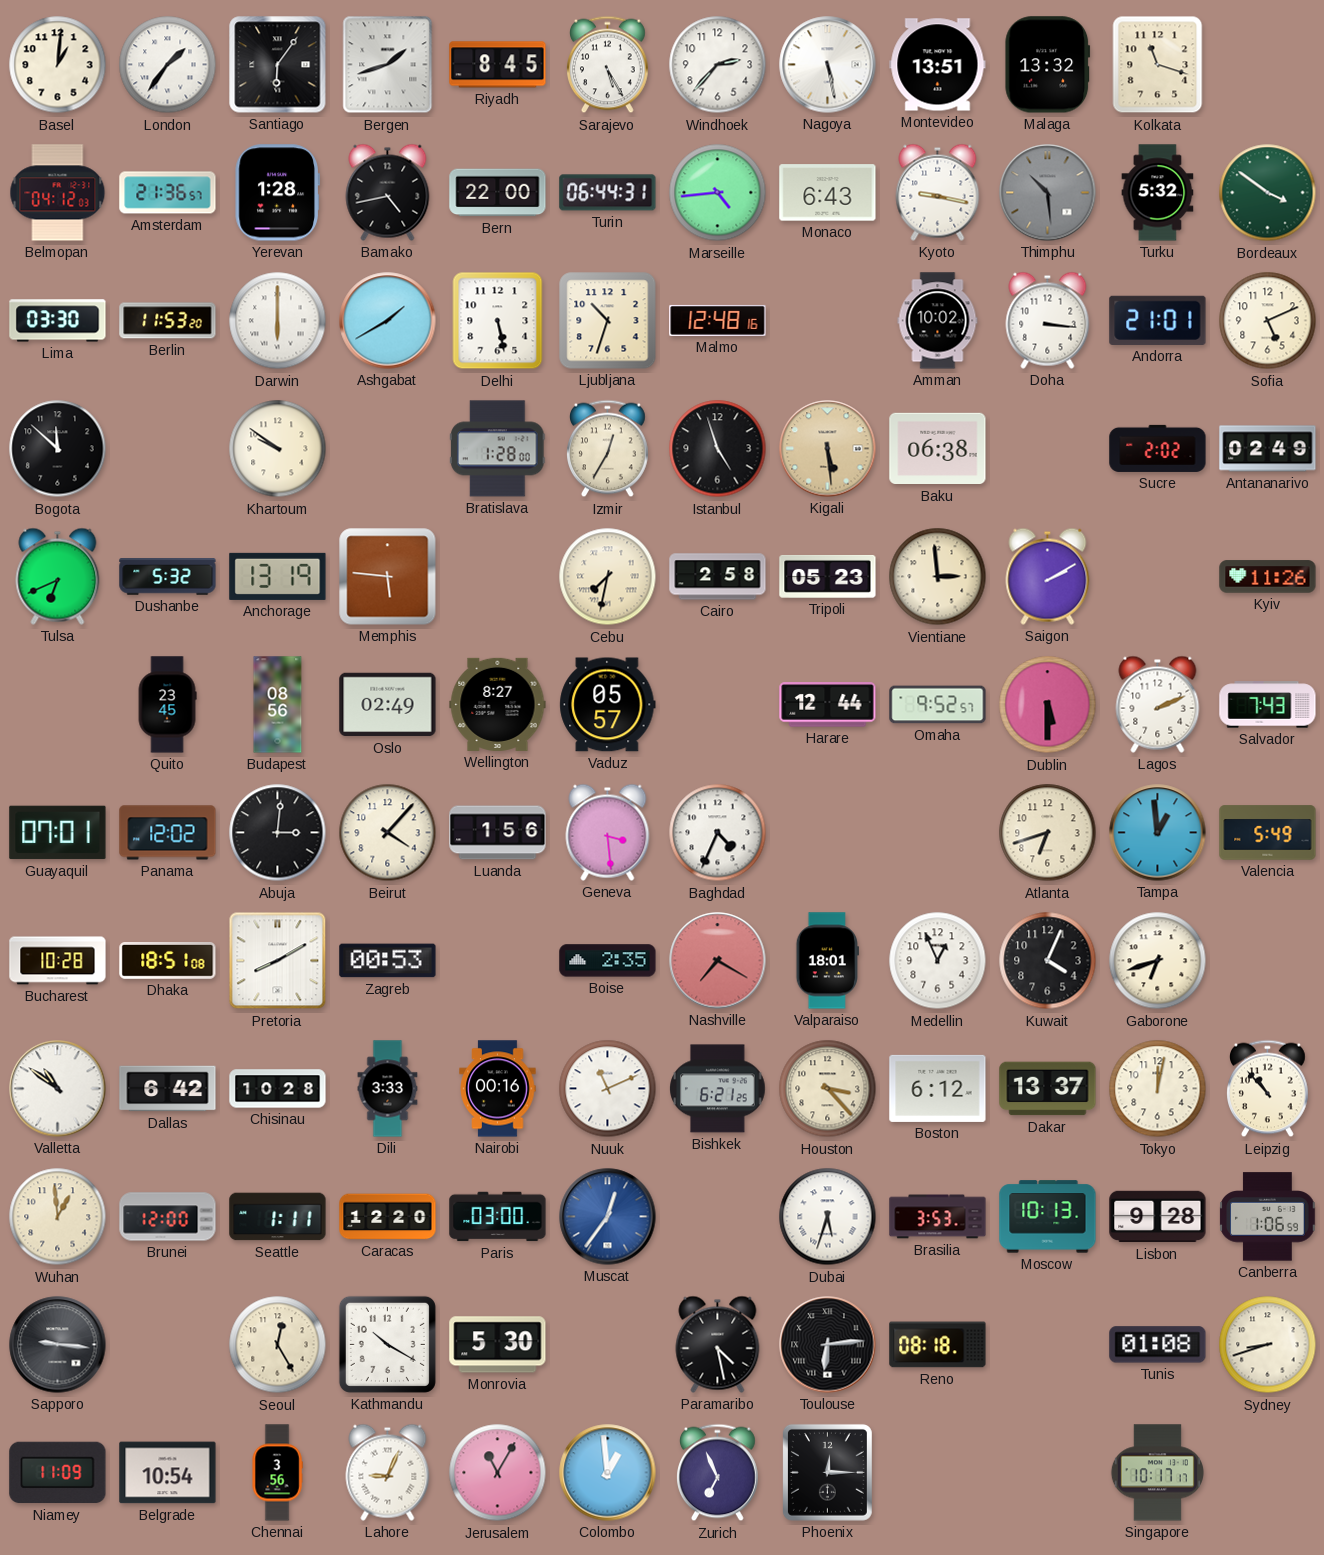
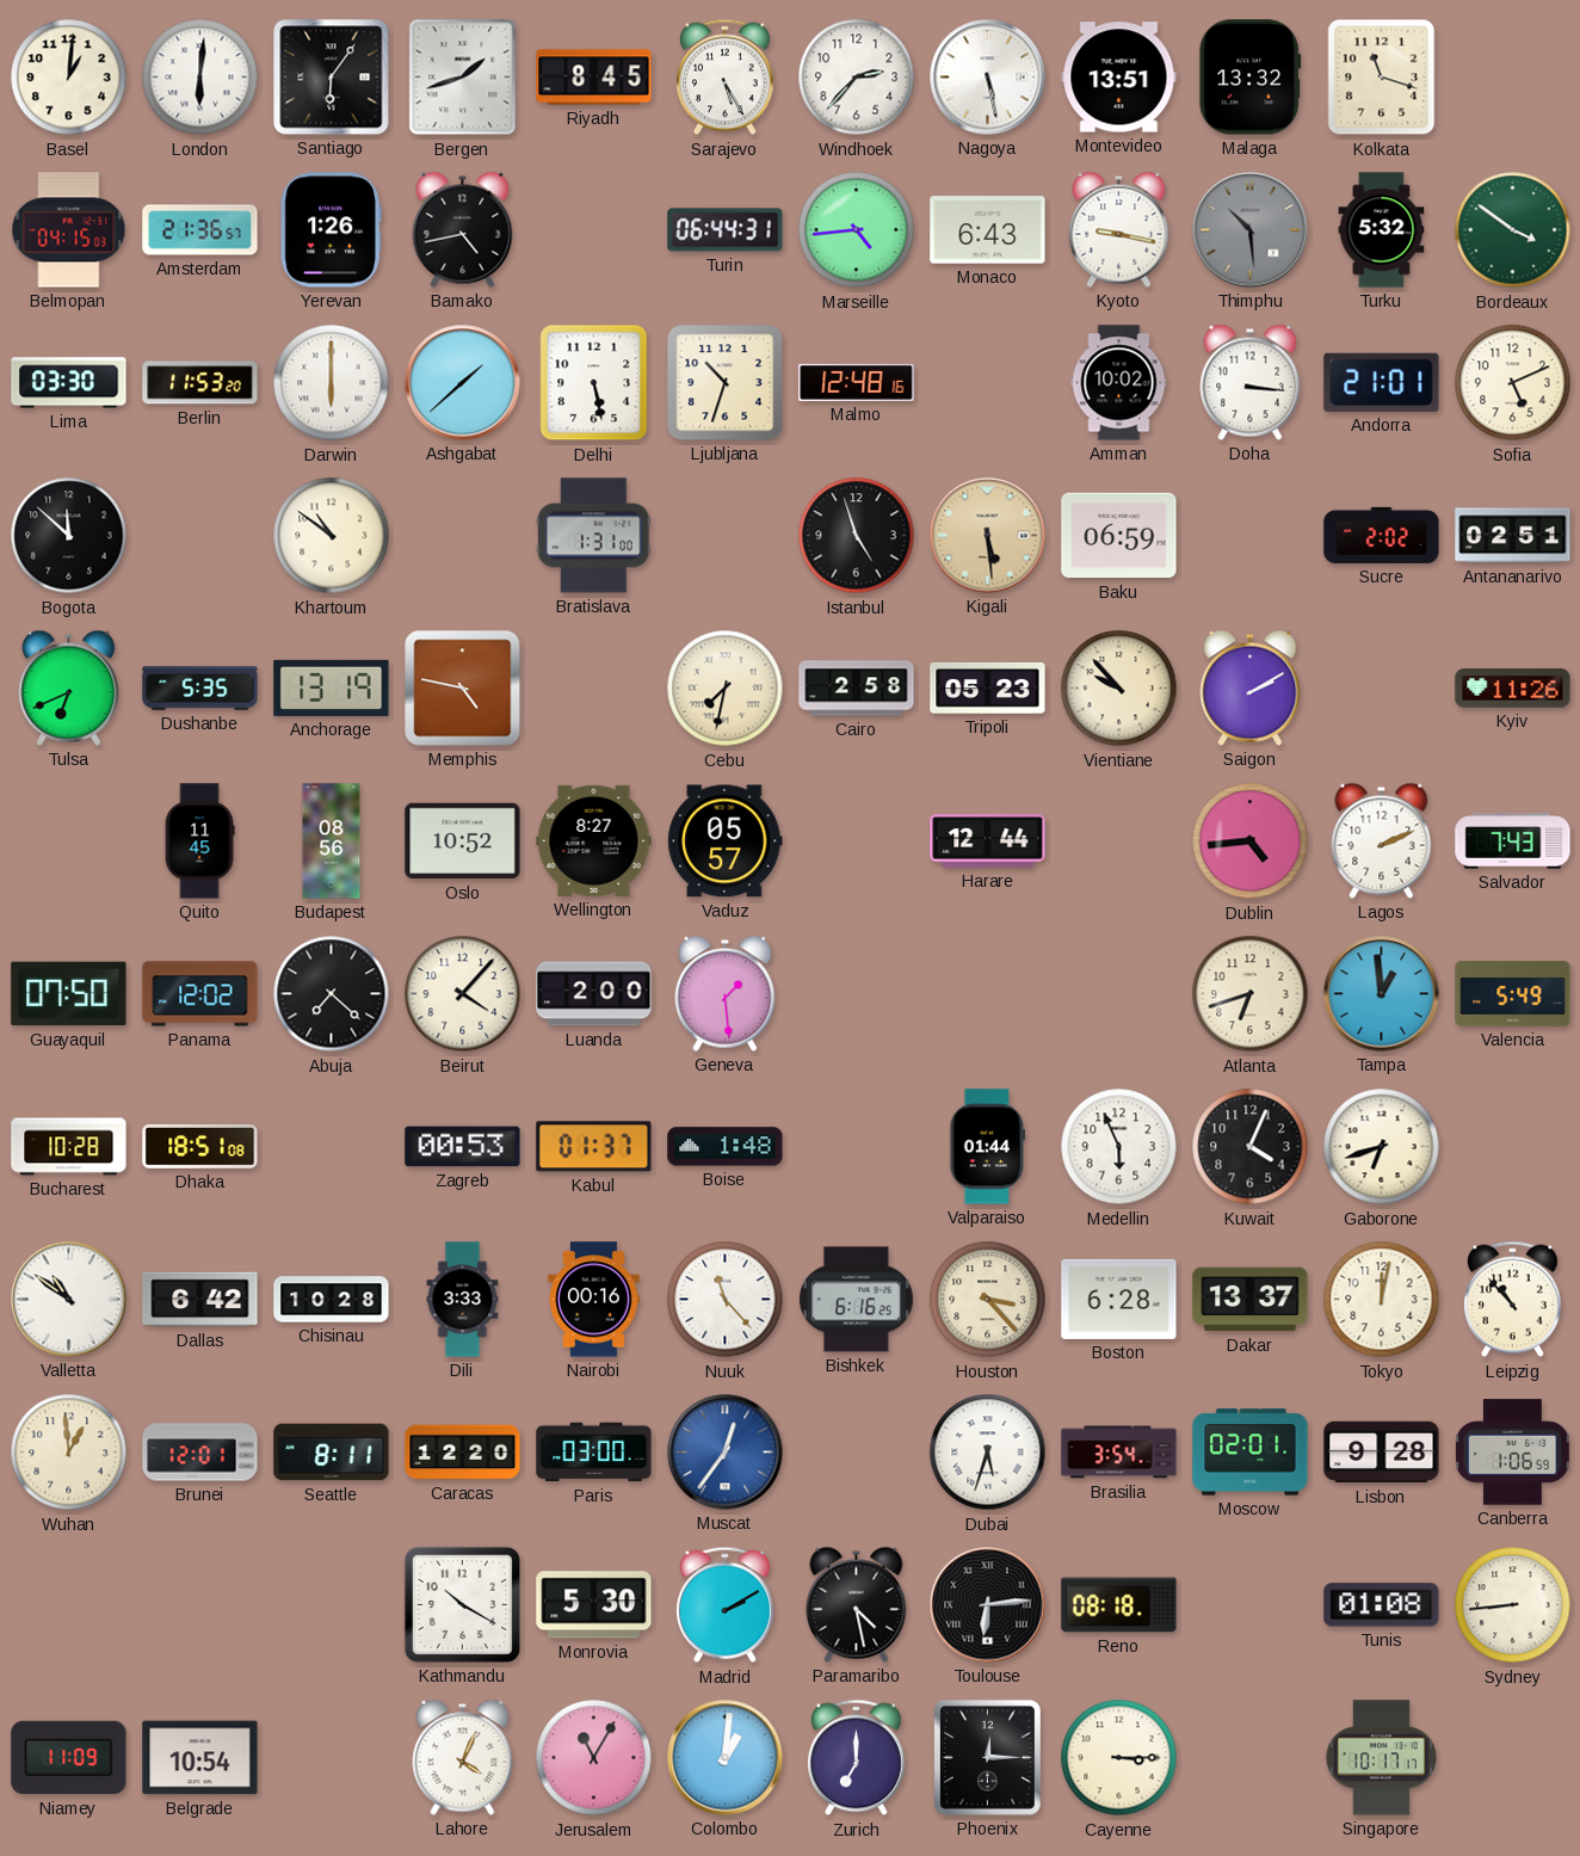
London: 1:36 -> 6:01 (200, 78)
Belmopan: 04:12 -> 04:15 (69, 230)
Yerevan: 1:28 -> 1:26 (331, 230)
Bern: 22:00 -> none (498, 193)
Ashgabat: 1:40 -> 1:38 (463, 383)
Khartoum: 9:51 -> 10:51 (332, 536)
Bratislava: 1:28 -> 1:31 (594, 536)
Izmir: 12:35 -> none (608, 449)
Baku: 06:38 -> 06:59 (1119, 536)
Antananarivo: 02:49 -> 02:51 (1513, 536)
Dushanbe: 5:32 -> 5:35 (200, 689)
Memphis: 5:46 -> 4:47 (463, 689)
Vientiane: 2:59 -> 9:53 (1119, 689)
Quito: 23:45 -> 11:45 (199, 841)
Oslo: 02:49 -> 10:52 (463, 841)
Omaha: 9:52 -> none (938, 705)
Dublin: 5:30 -> 4:44 (1251, 841)
Guayaquil: 07:01 -> 07:50 (69, 994)
Abuja: 3:01 -> 7:22 (332, 994)
Luanda: 1:56 -> 2:00 (594, 994)
Geneva: 3:29 -> 1:29 (726, 993)
Baghdad: 4:34 -> none (718, 833)
Pretoria: 8:10 -> none (278, 961)
Kabul: none -> 01:37 (594, 1147)
Boise: 2:35 -> 1:48 (726, 1147)
Nashville: 7:20 -> none (718, 961)
Valparaiso: 18:01 -> 01:44 (987, 1147)
Medellin: 12:56 -> 5:56 (1119, 1147)
Nuuk: 11:11 -> 11:23 (726, 1300)
Bishkek: 6:21 -> 6:16 (857, 1300)
Boston: 6:12 -> 6:28 (1119, 1299)
Brunei: 12:00 -> 12:01 (200, 1453)
Seattle: 1:11 -> 8:11 (332, 1453)
Brasilia: 3:53 -> 3:54 (1119, 1453)
Moscow: 10:13 -> 02:01 (1251, 1453)
Sapporo: 9:16 -> none (58, 1345)
Seoul: 12:25 -> none (278, 1345)
Madrid: none -> 2:10 (726, 1605)
Sydney: 8:42 -> 8:44 (1513, 1605)
Chennai: 3:56 -> none (277, 1473)
Lahore: 9:04 -> 4:04 (463, 1757)
Colombo: 12:59 -> 1:01 (726, 1758)
Zurich: 6:56 -> 7:00 (857, 1758)
Cayenne: none -> 3:15 (1119, 1758)
